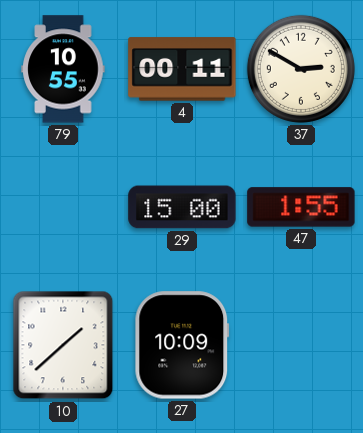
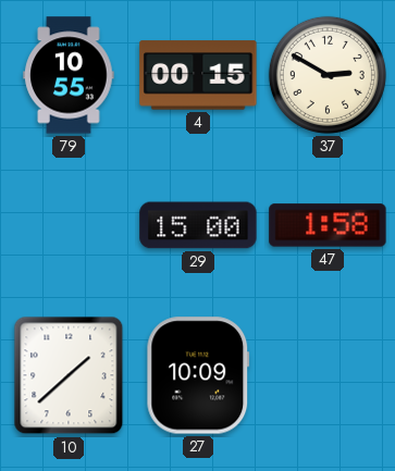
4: 00:11 -> 00:15 (198, 75)
47: 1:55 -> 1:58 (328, 225)
